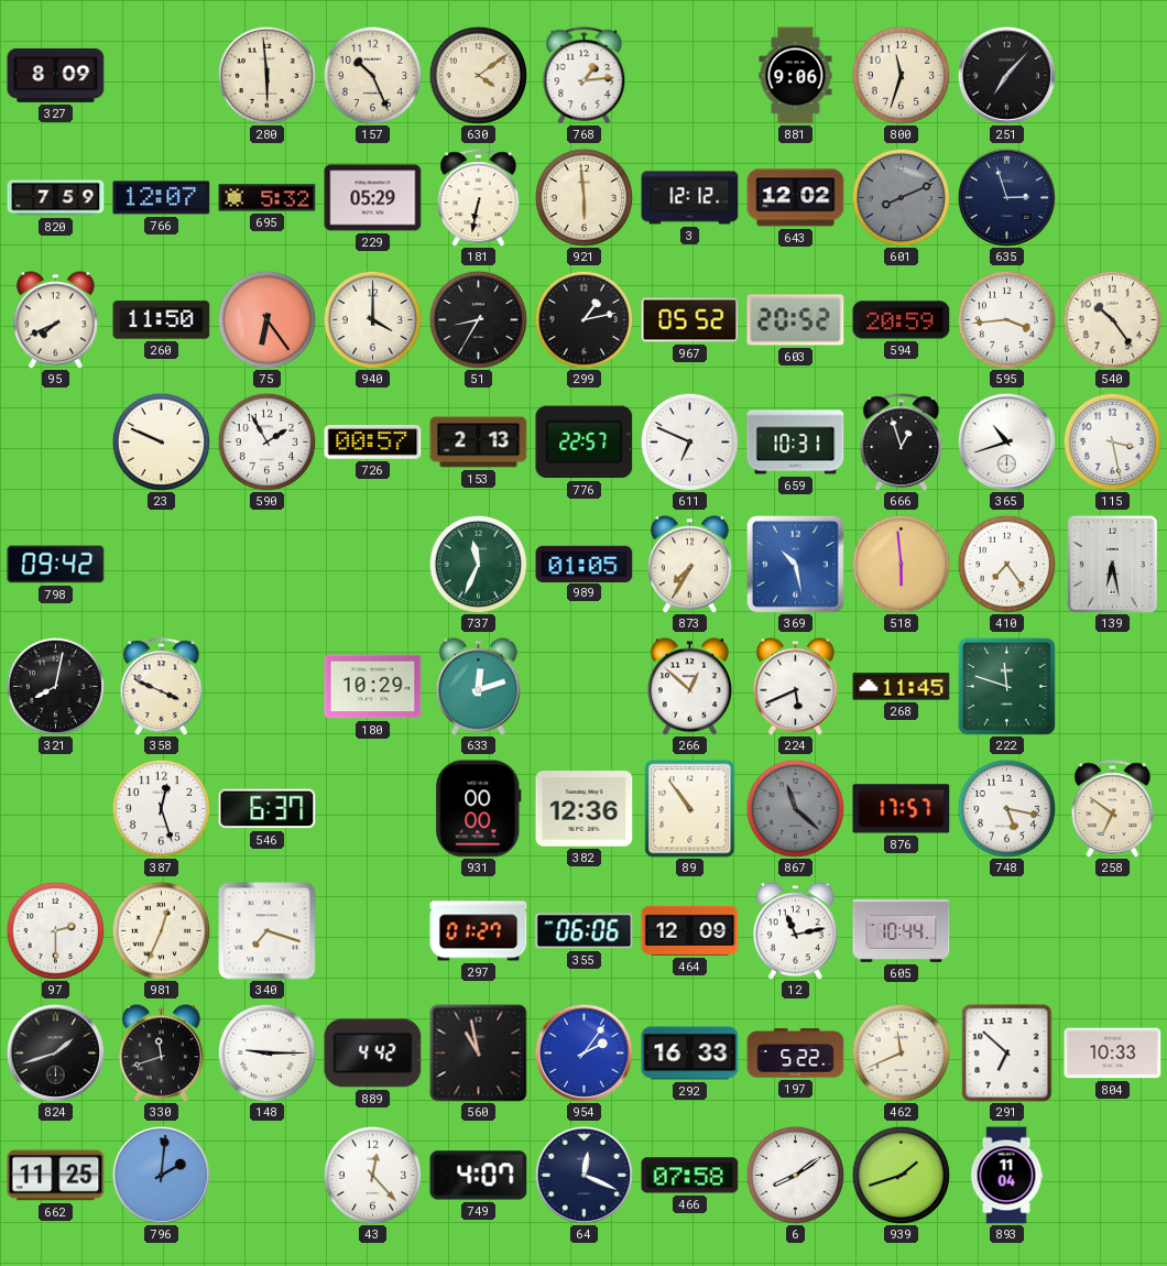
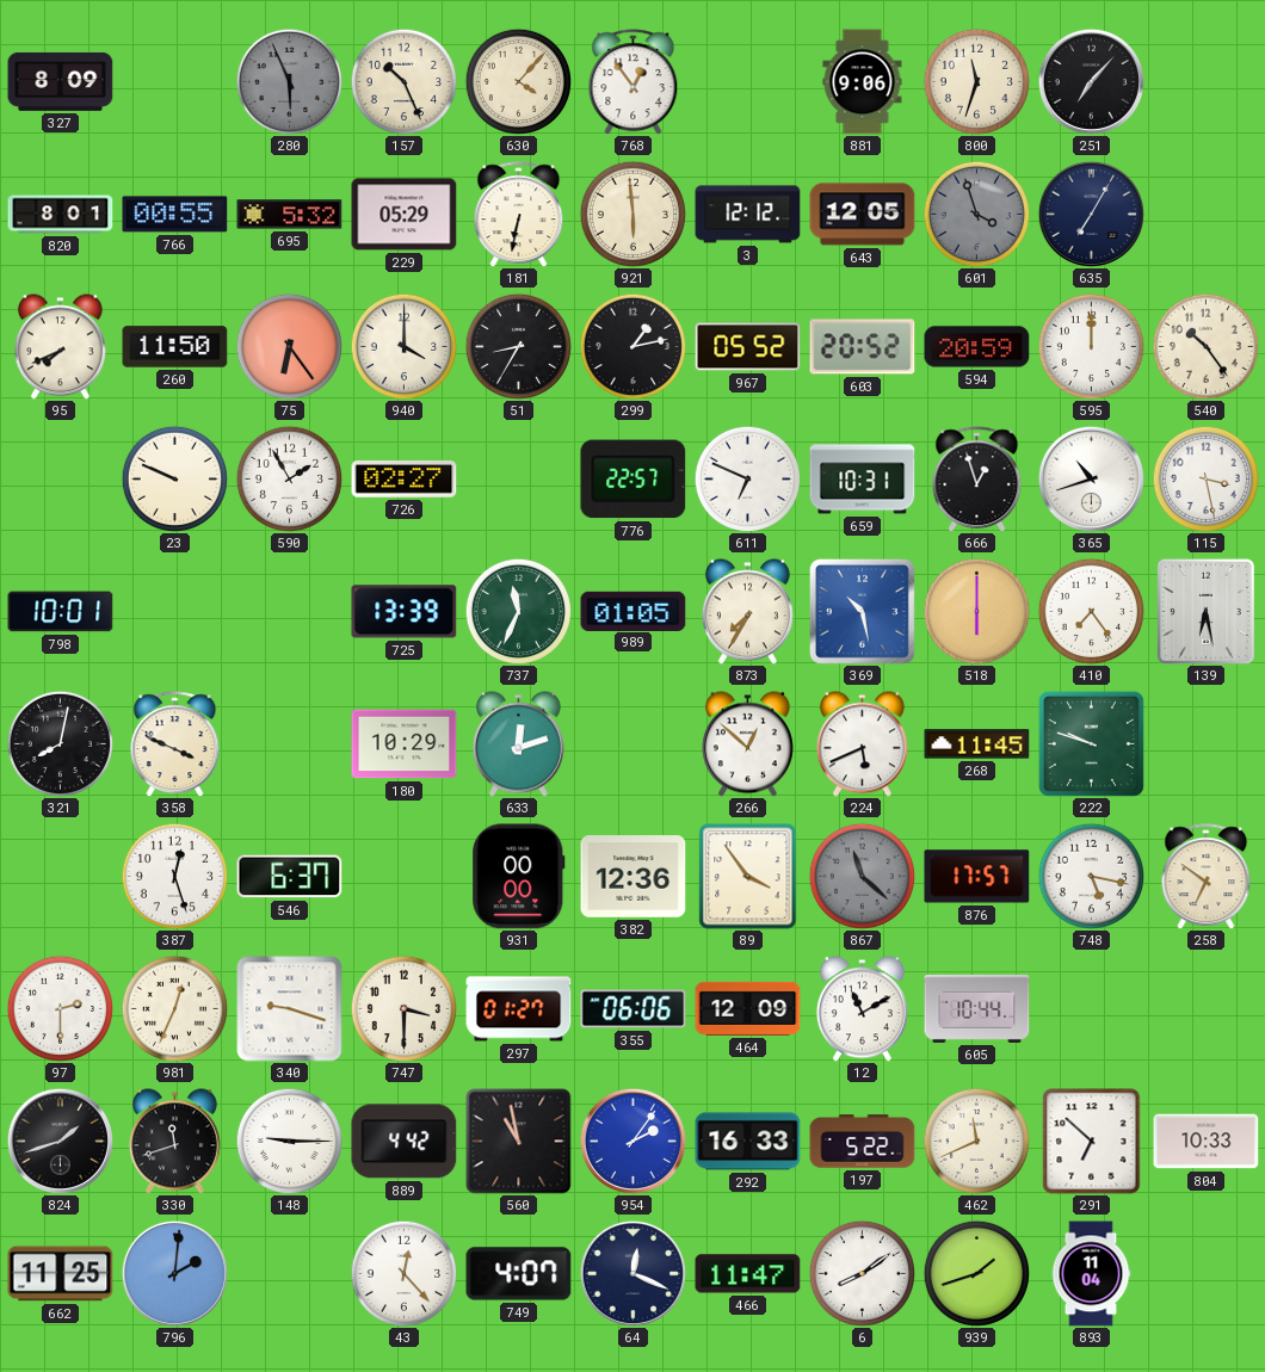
280: 5:59 -> 5:56 (289, 81)
280 dial: cream -> grey (289, 81)
630: 4:09 -> 4:07 (518, 81)
768: 1:14 -> 12:54 (634, 82)
820: 7:59 -> 8:01 (61, 215)
766: 12:07 -> 00:55 (175, 215)
643: 12:02 -> 12:05 (863, 215)
601: 8:11 -> 3:57 (976, 214)
635: 2:57 -> 7:05 (1091, 214)
595: 3:44 -> 12:00 (1091, 346)
726: 00:57 -> 02:27 (405, 480)
153: 2:13 -> none (479, 443)
798: 09:42 -> 10:01 (61, 612)
725: none -> 13:39 (405, 612)
518: 5:59 -> 6:00 (976, 611)
222: 11:48 -> 9:48 (1091, 743)
89: 10:54 -> 3:54 (748, 877)
340: 7:18 -> 9:18 (290, 1009)
747: none -> 3:30 (403, 1008)
12: 11:13 -> 11:10 (862, 1009)
466: 07:58 -> 11:47 (748, 1274)
